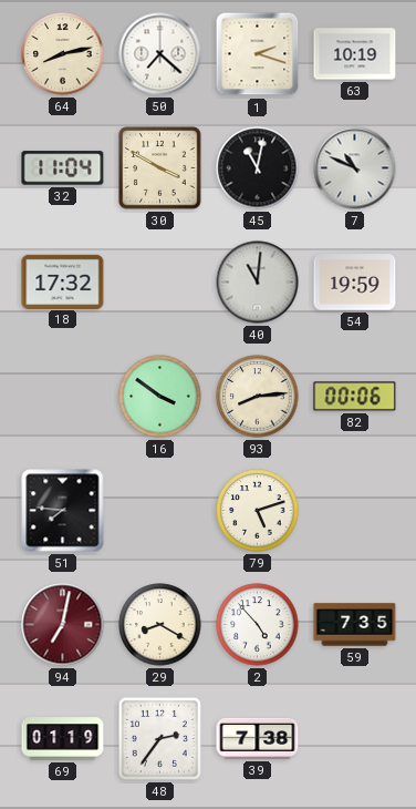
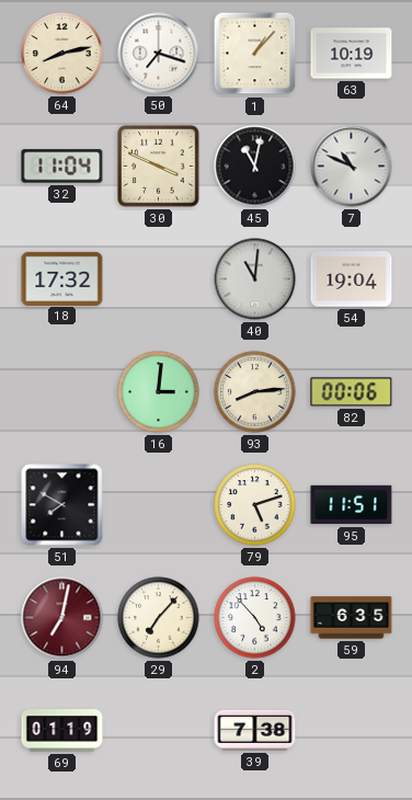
50: 7:22 -> 7:18 (159, 54)
1: 2:18 -> 1:07 (255, 54)
30: 3:50 -> 3:49 (159, 167)
54: 19:59 -> 19:04 (352, 279)
16: 3:51 -> 3:01 (159, 392)
51: 7:46 -> 7:50 (62, 505)
95: none -> 11:51 (352, 505)
29: 8:20 -> 7:07 (159, 618)
59: 7:35 -> 6:35 (352, 618)
48: 2:36 -> none (159, 738)
